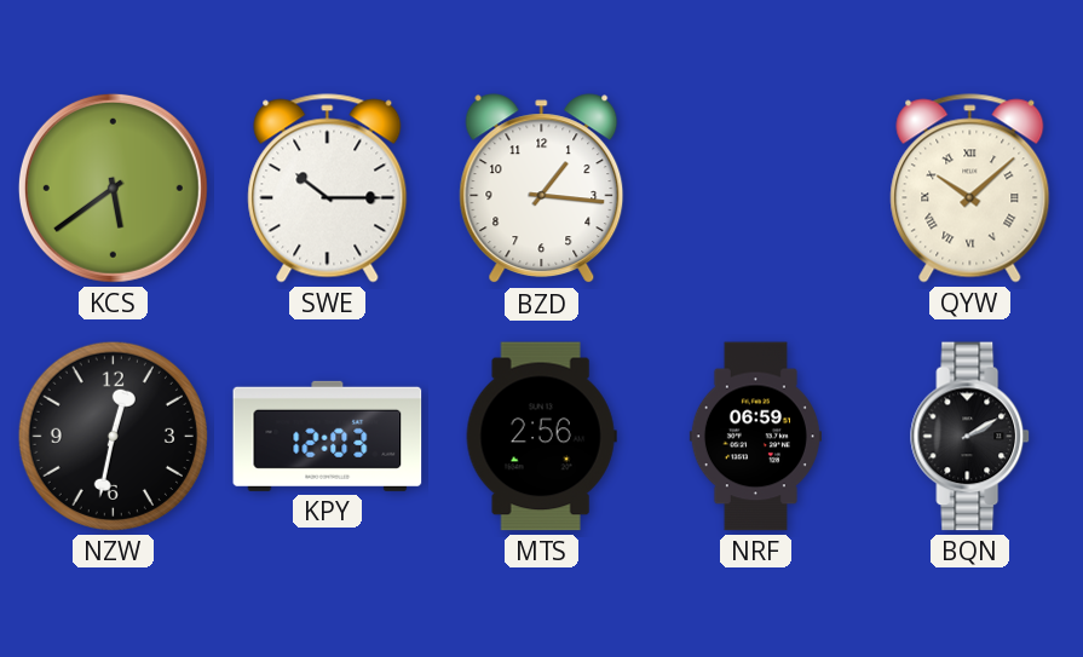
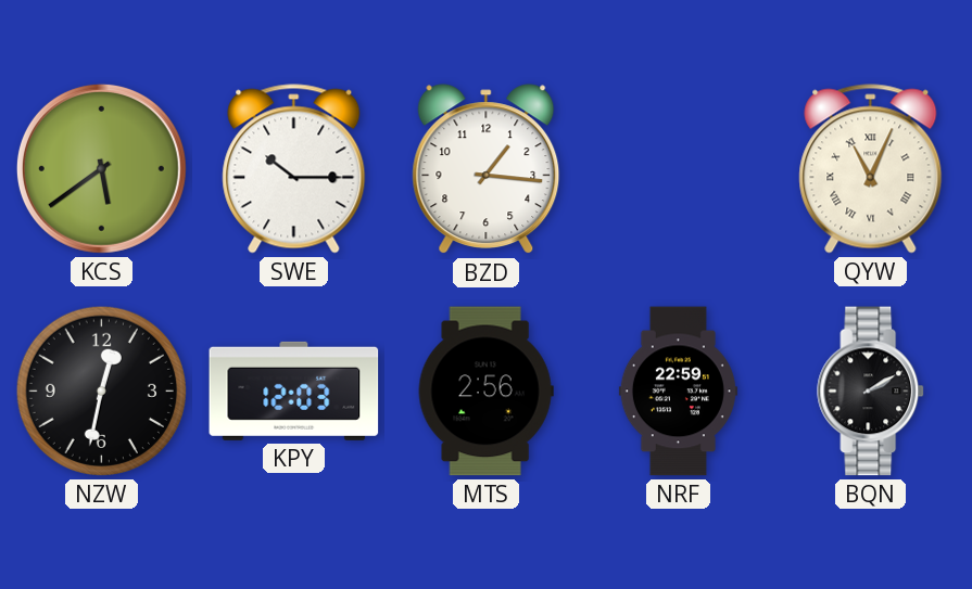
QYW: 10:08 -> 11:04 (871, 169)
NRF: 06:59 -> 22:59 (678, 392)
